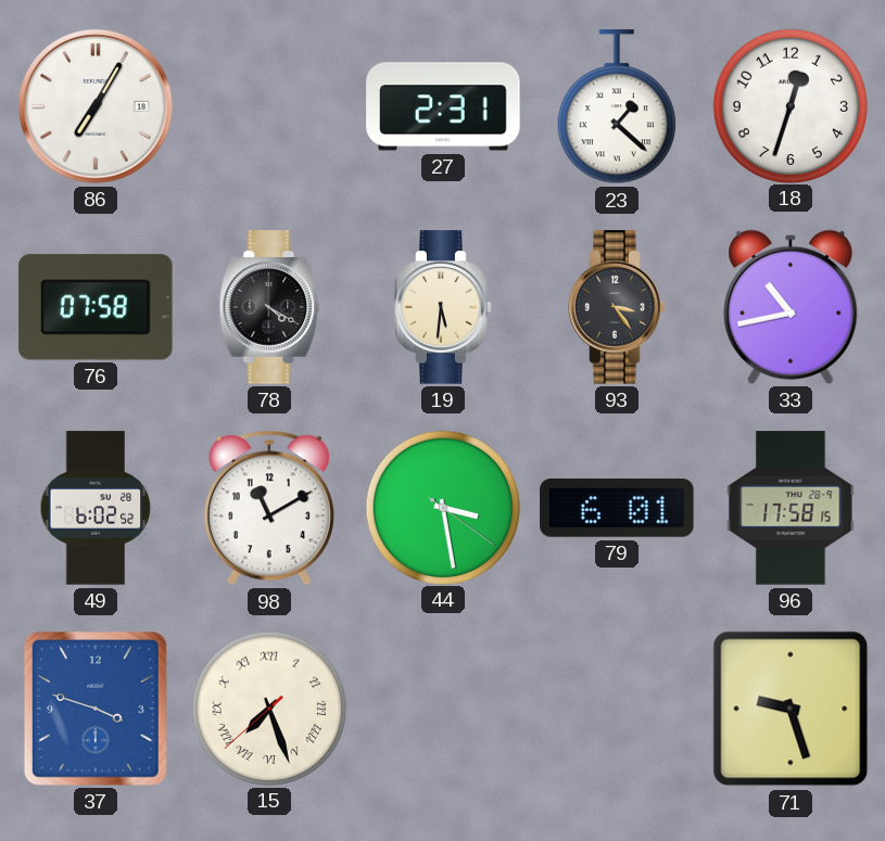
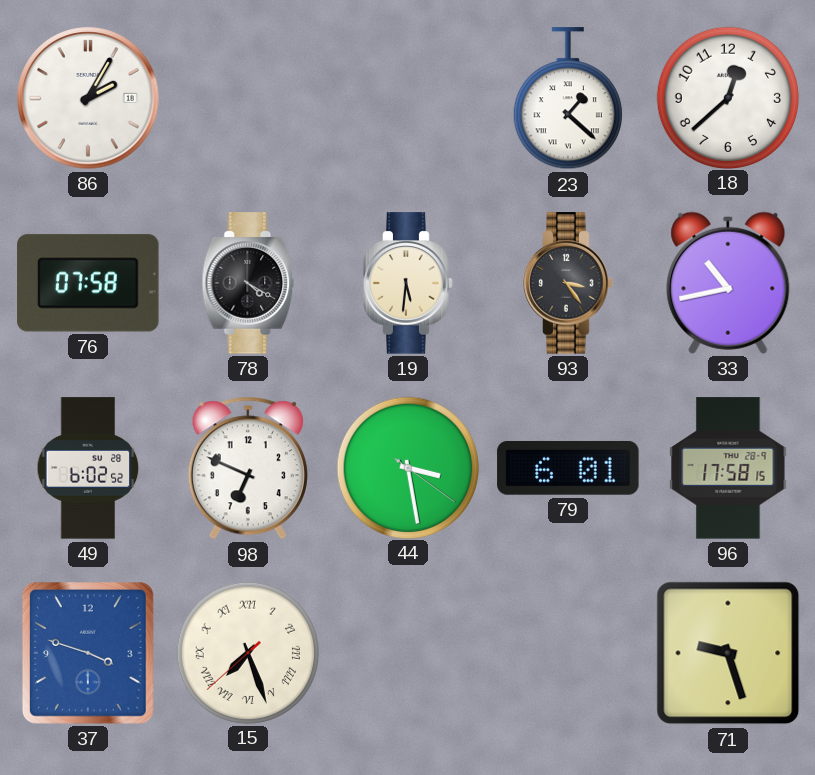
86: 7:05 -> 2:05 (88, 98)
27: 2:31 -> none (443, 106)
18: 12:33 -> 12:38 (727, 97)
98: 11:10 -> 6:49 (248, 468)
